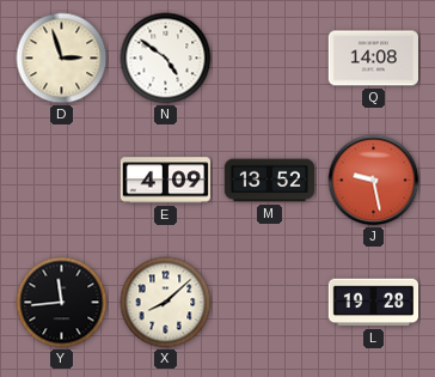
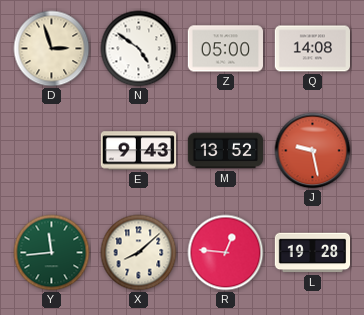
Z: none -> 05:00 (225, 49)
E: 4:09 -> 9:43 (138, 151)
Y dial: black -> green (52, 253)
R: none -> 12:46 (226, 253)
